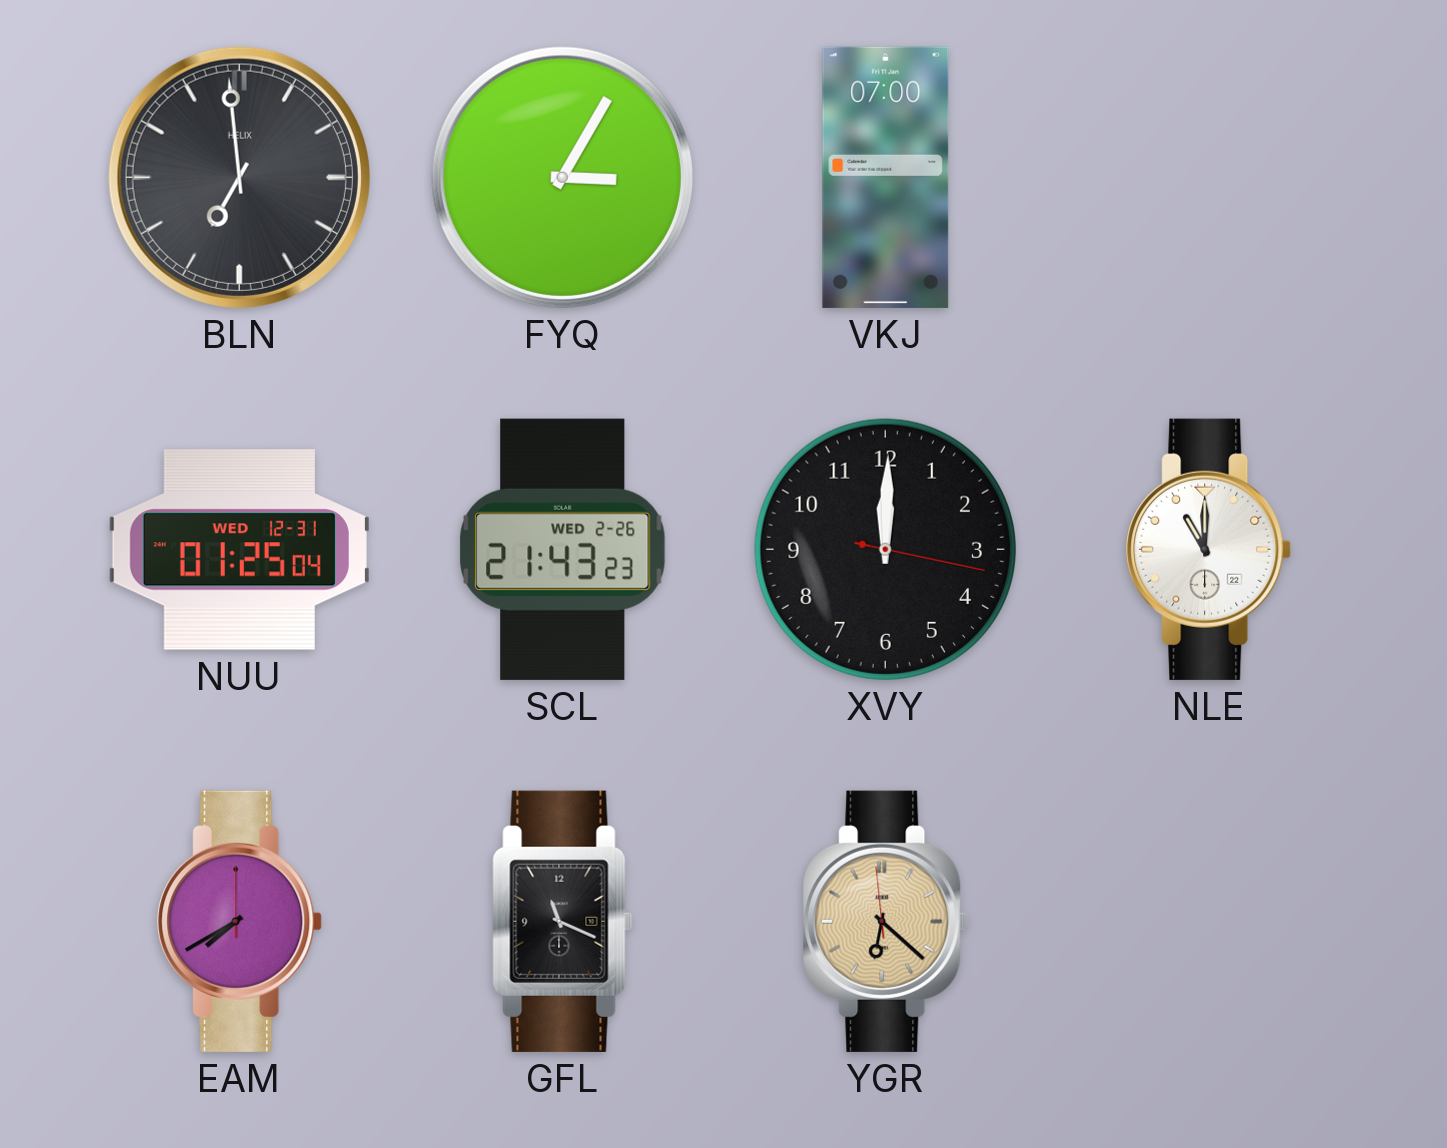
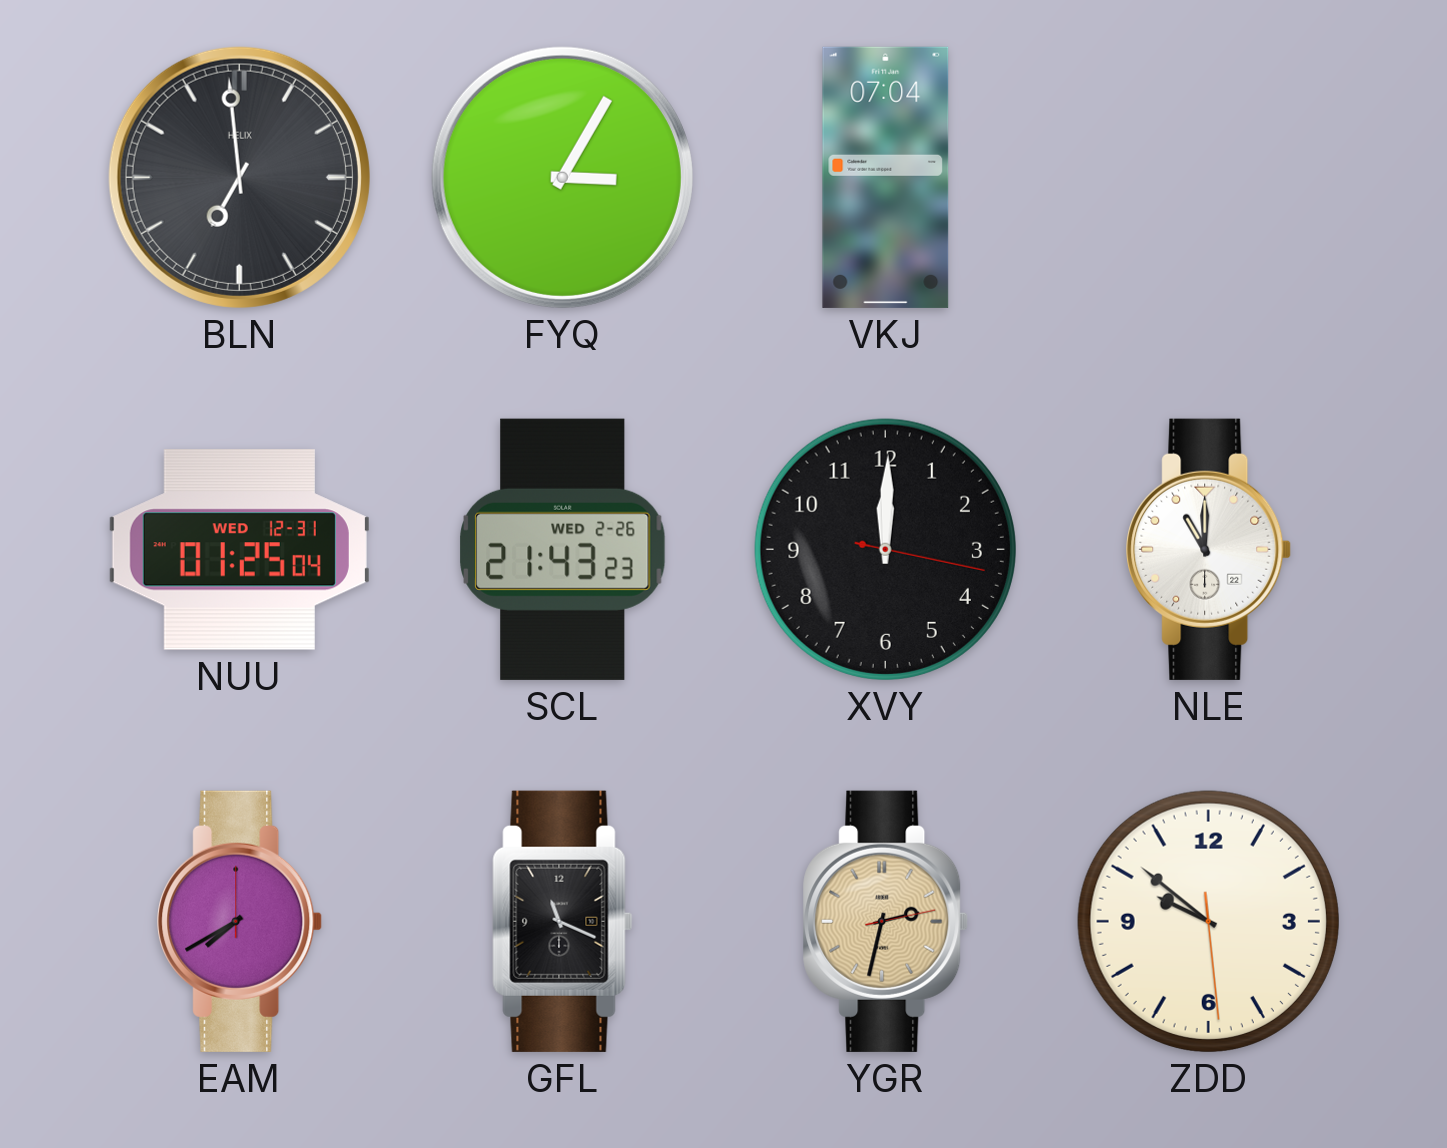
VKJ: 07:00 -> 07:04 (886, 177)
YGR: 6:21 -> 2:32 (886, 921)
ZDD: none -> 9:51 (1208, 921)
